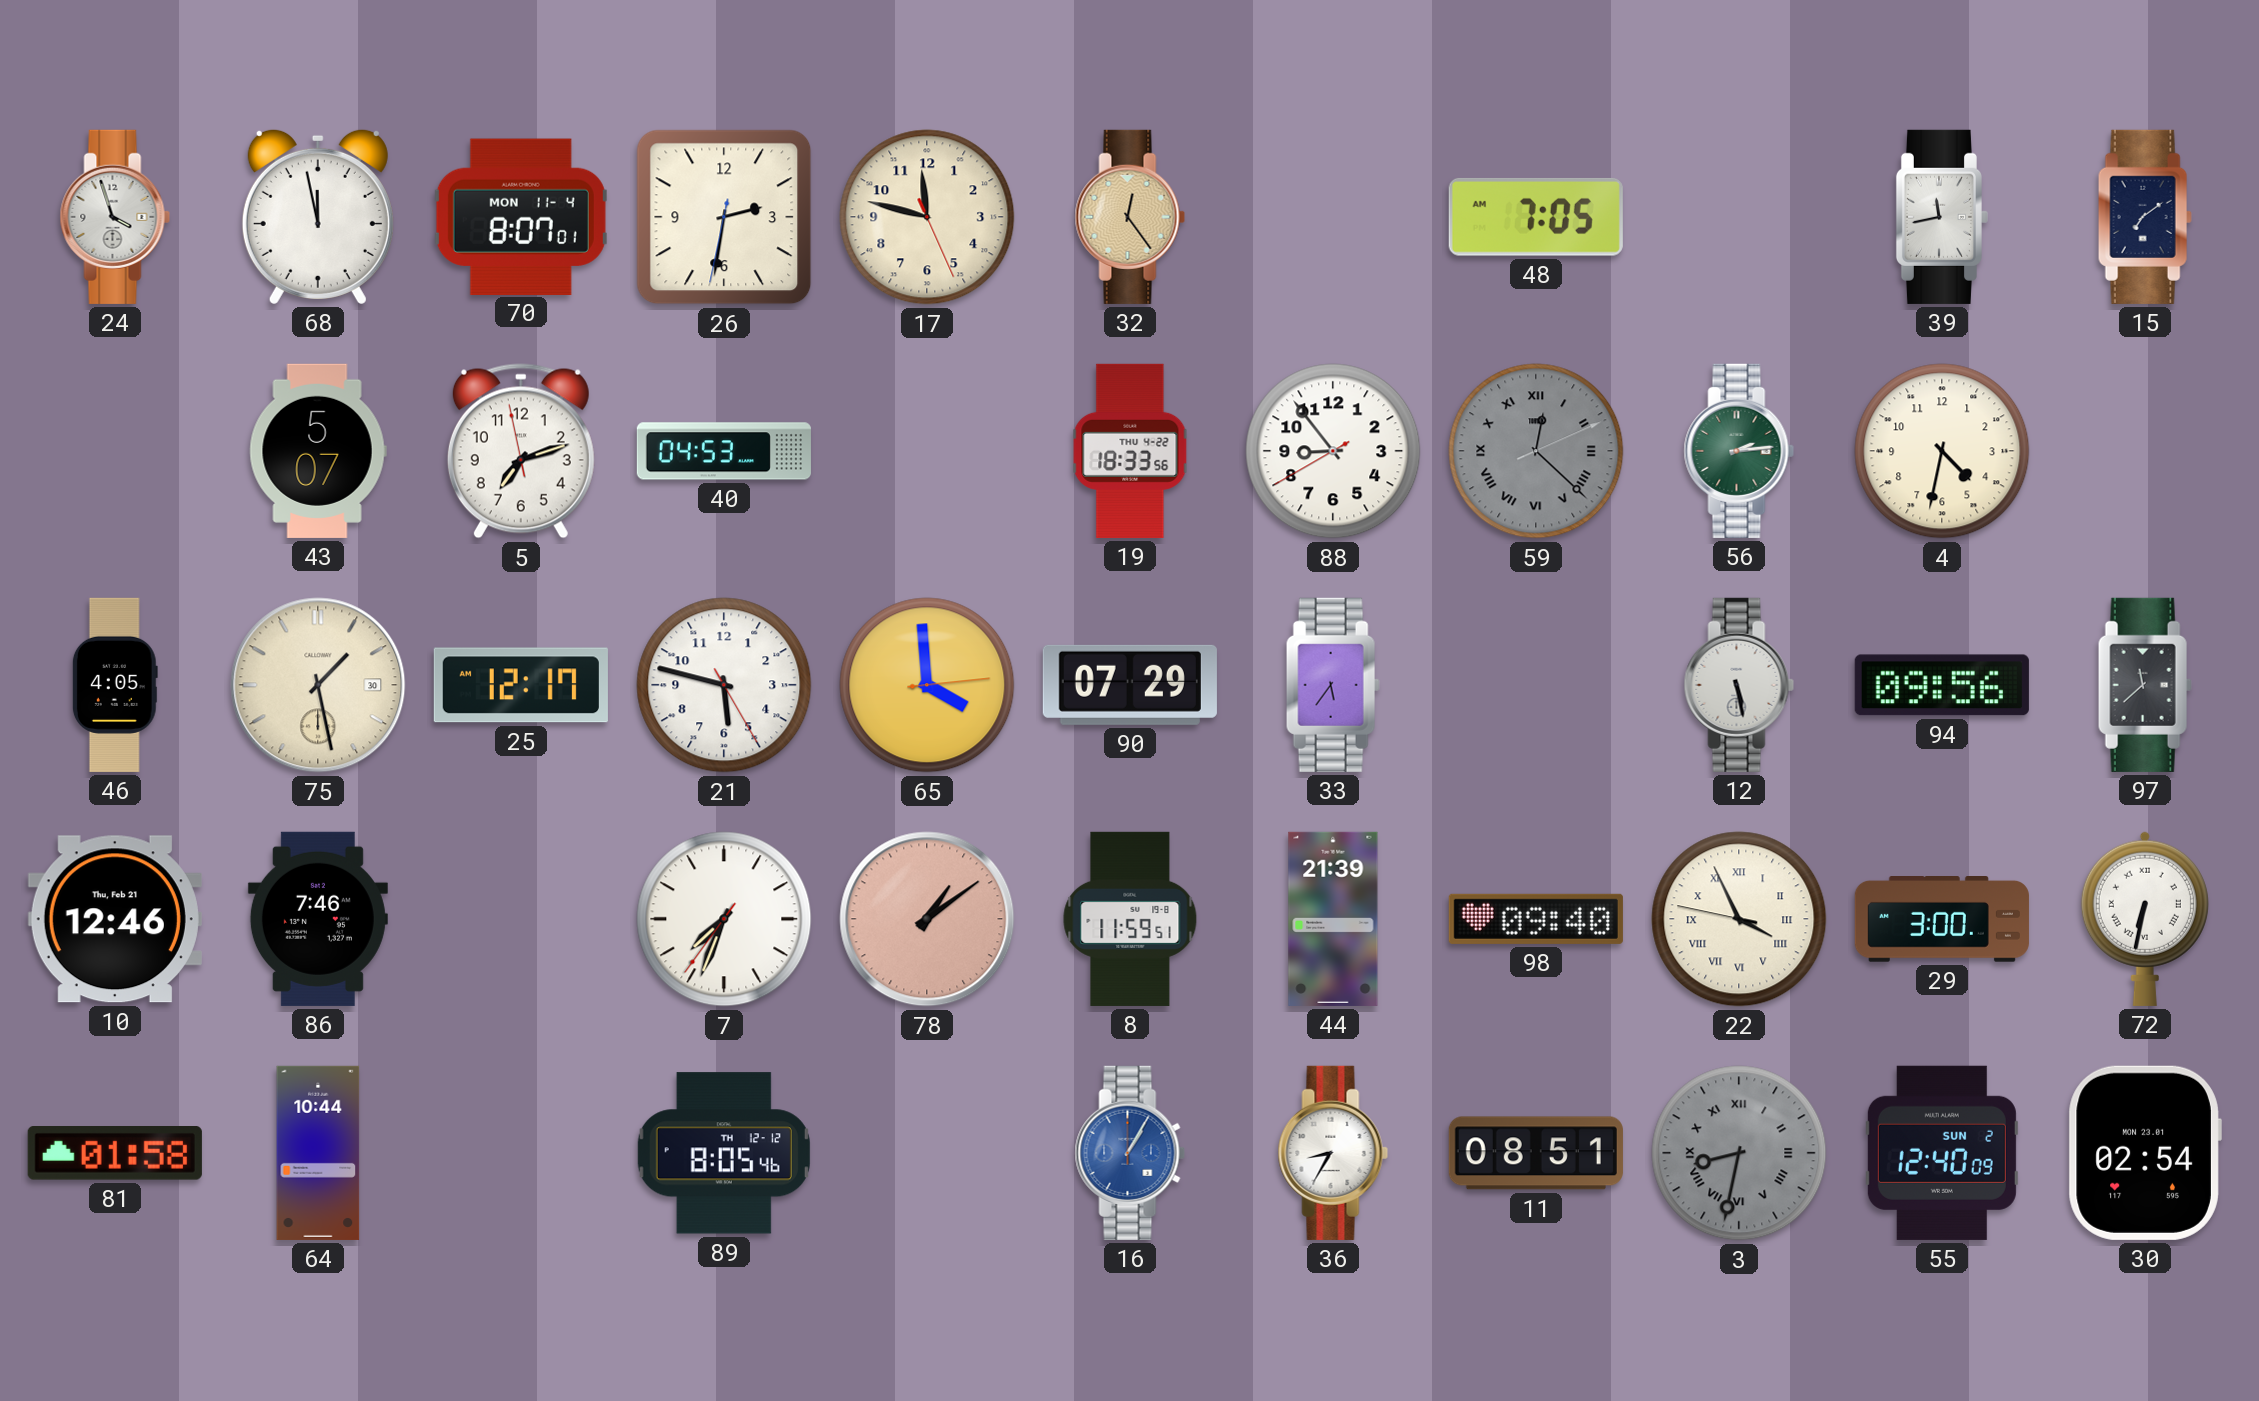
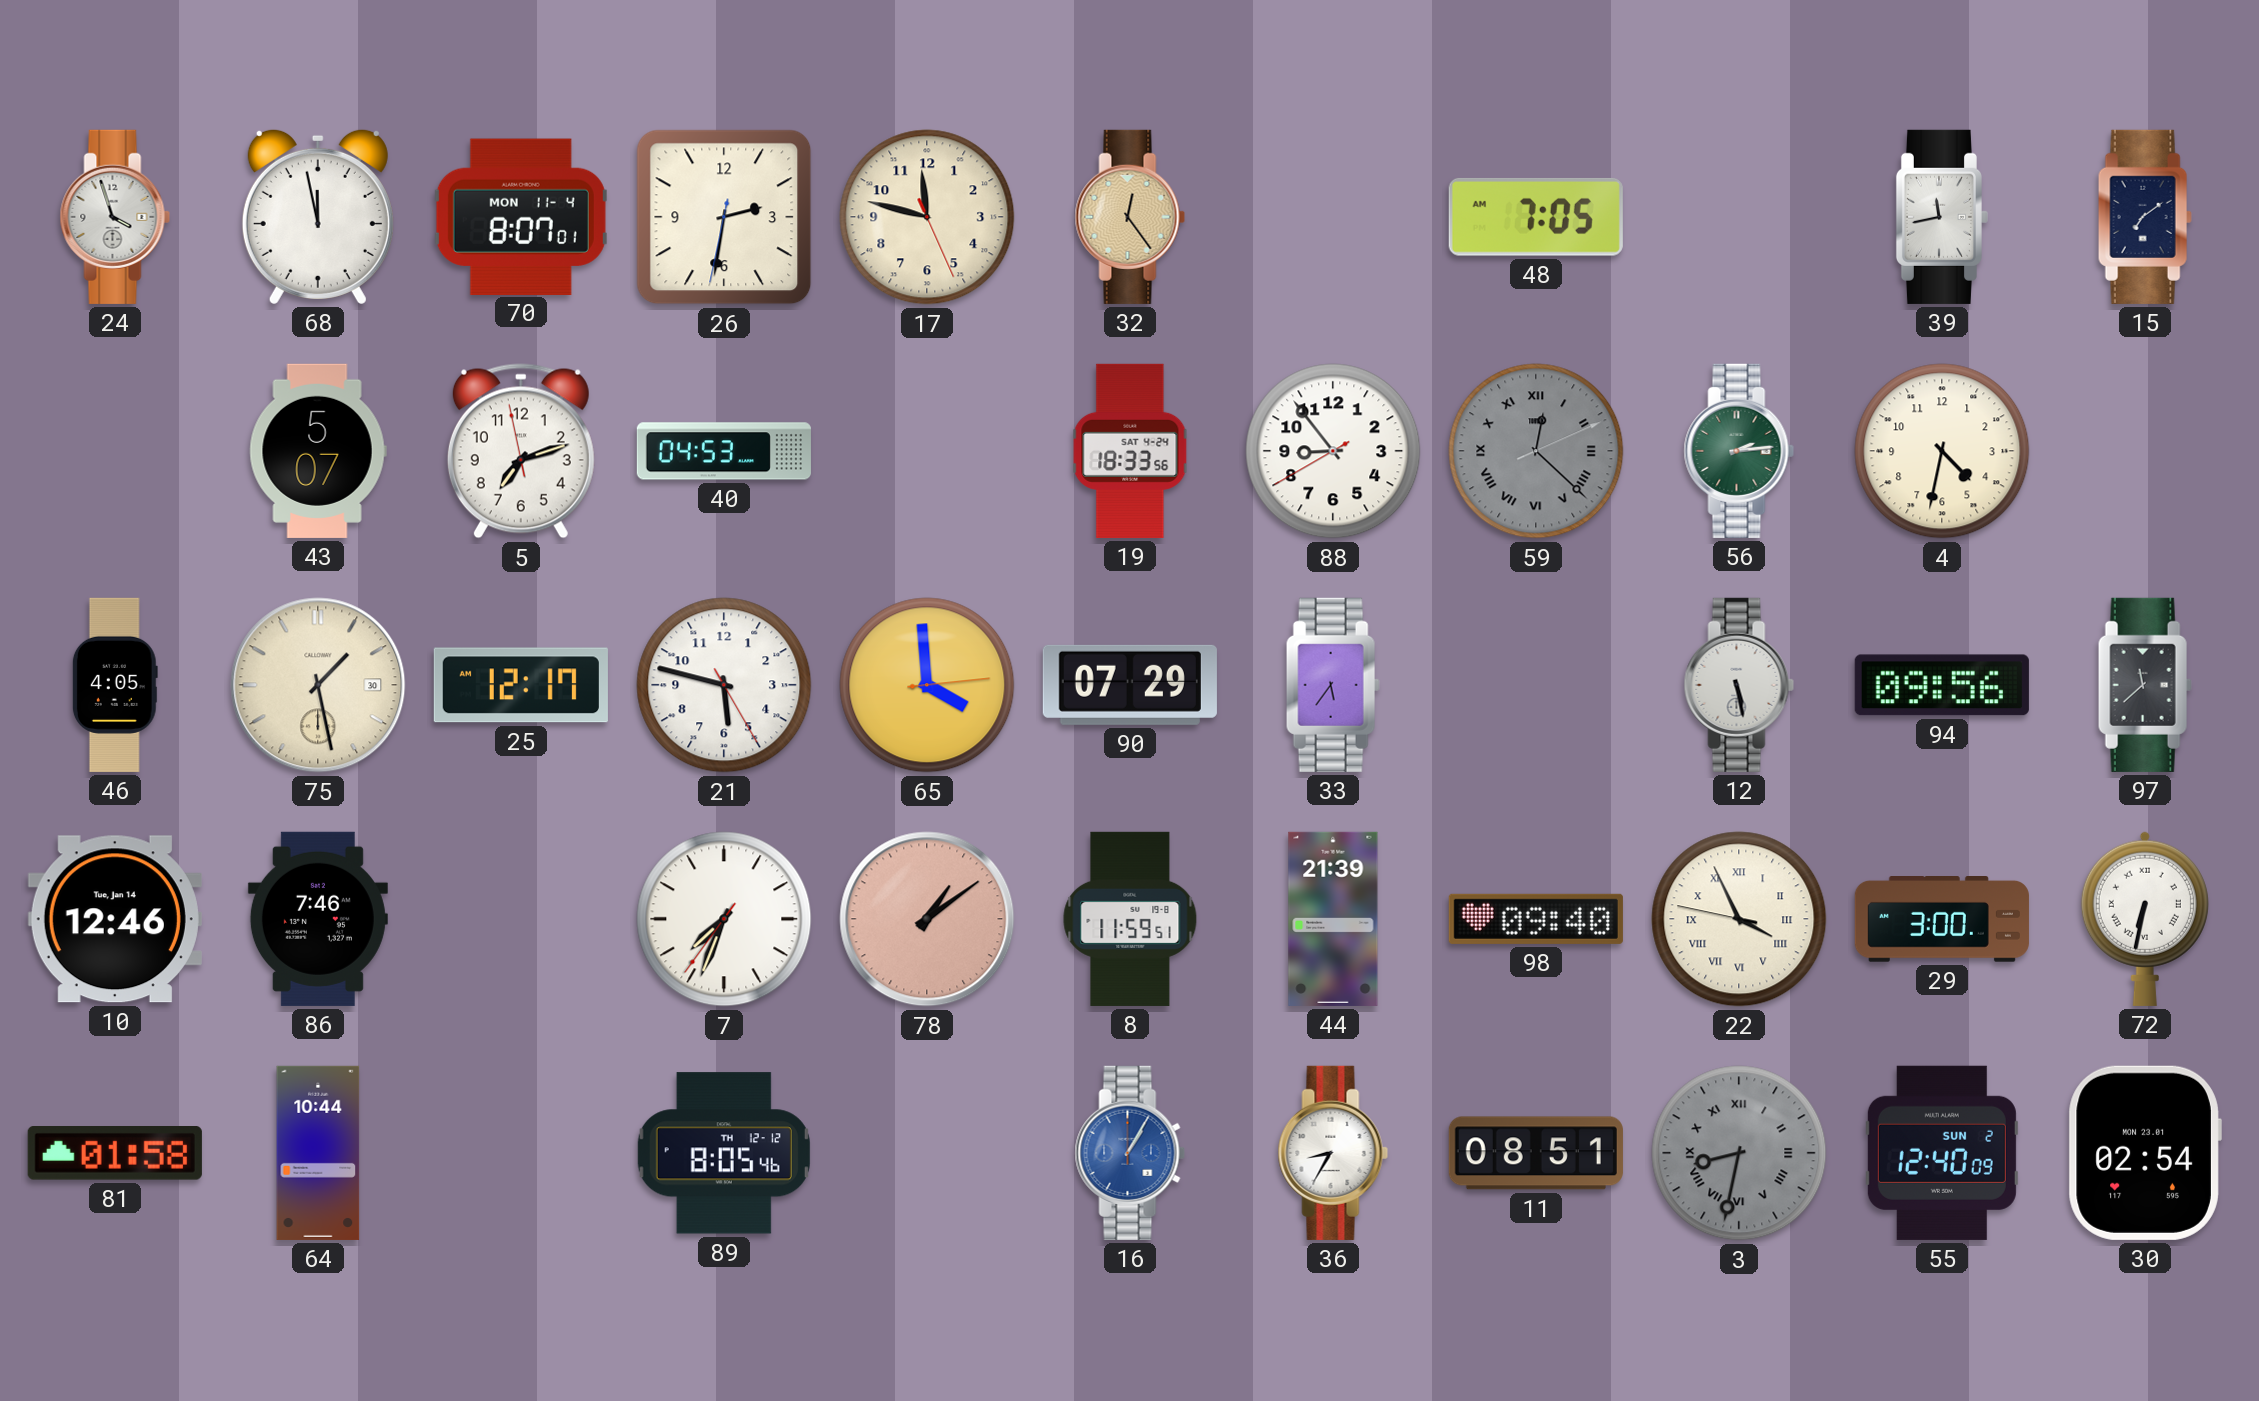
19 date: THU 4-22 -> SAT 4-24 (1130, 451)
10 date: Thu, Feb 21 -> Tue, Jan 14 (115, 919)
